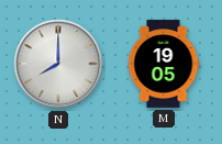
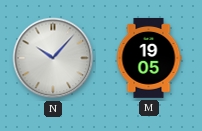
N: 8:00 -> 10:07 (53, 58)
